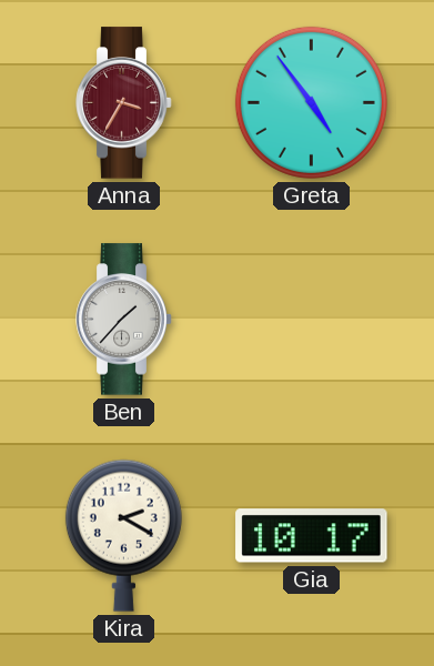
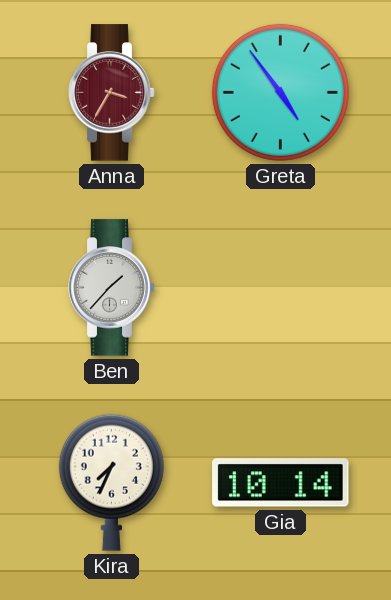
Kira: 2:20 -> 7:34 (111, 482)
Gia: 10:17 -> 10:14 (281, 483)
